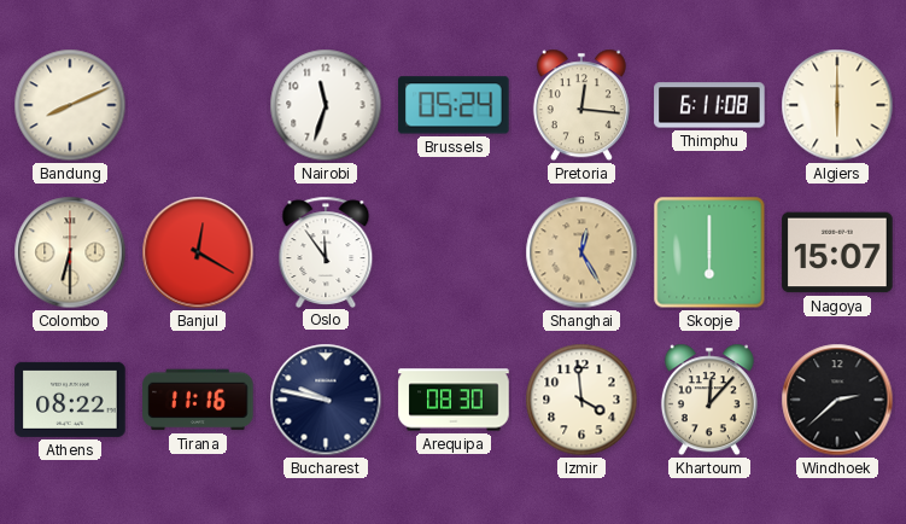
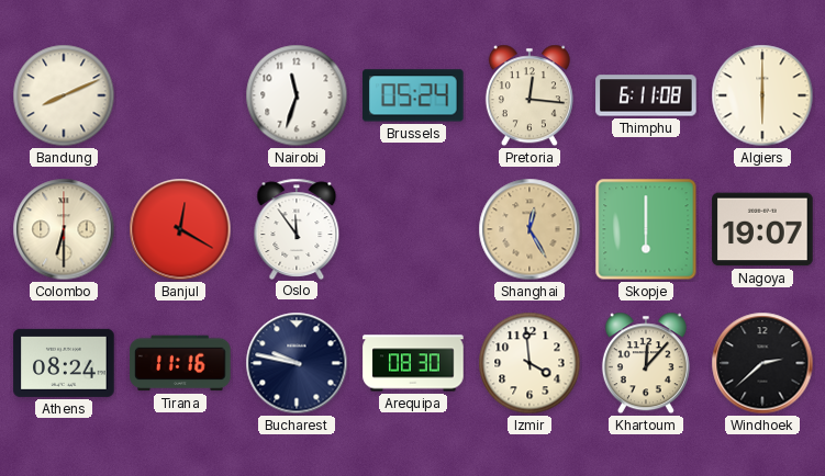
Nagoya: 15:07 -> 19:07 (762, 229)
Athens: 08:22 -> 08:24 (64, 363)
